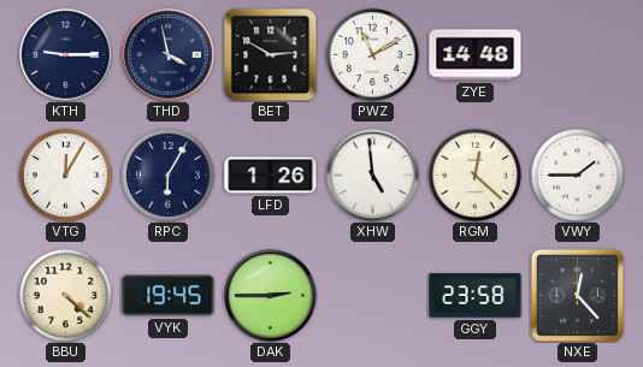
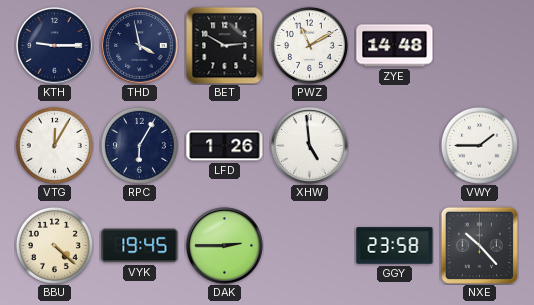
RGM: 12:22 -> none (474, 174)
NXE: 12:23 -> 10:23 (479, 245)
